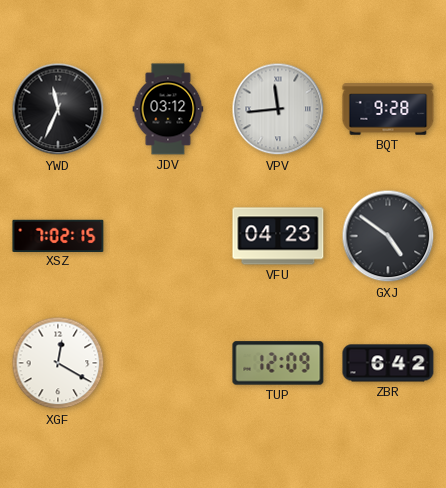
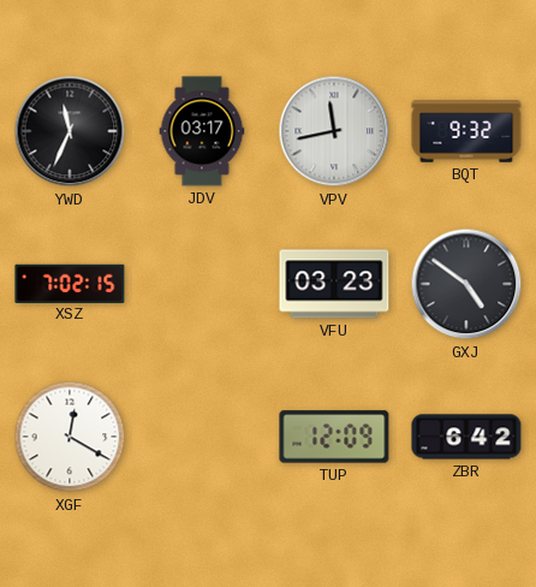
JDV: 03:12 -> 03:17 (202, 131)
VPV: 11:44 -> 11:43 (334, 131)
BQT: 9:28 -> 9:32 (466, 131)
VFU: 04:23 -> 03:23 (334, 284)
